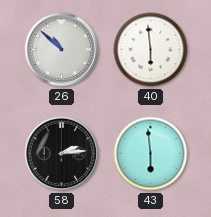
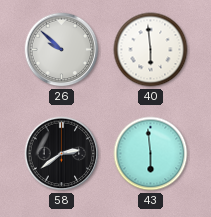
26: 10:52 -> 9:52 (62, 50)
58: 2:14 -> 2:39 (62, 154)
